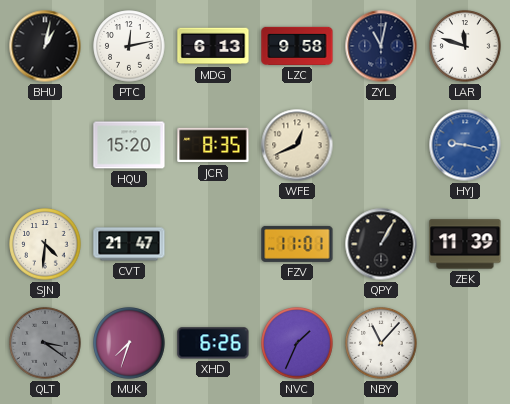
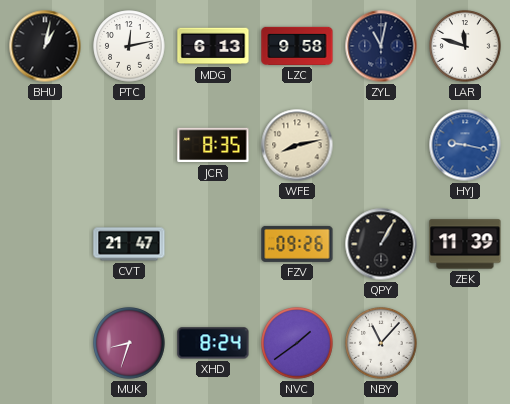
HQU: 15:20 -> none (129, 145)
WFE: 12:41 -> 8:13 (297, 145)
SJN: 4:31 -> none (45, 244)
FZV: 11:01 -> 09:26 (297, 244)
QLT: 3:21 -> none (45, 343)
MUK: 7:33 -> 8:33 (129, 343)
XHD: 6:26 -> 8:24 (213, 343)
NVC: 1:34 -> 1:39 (297, 343)
